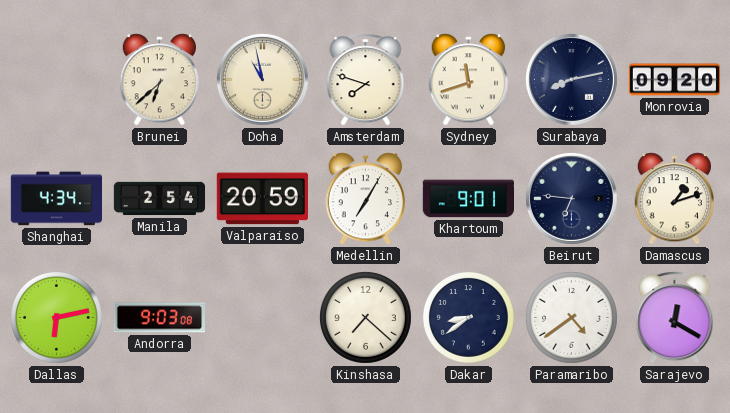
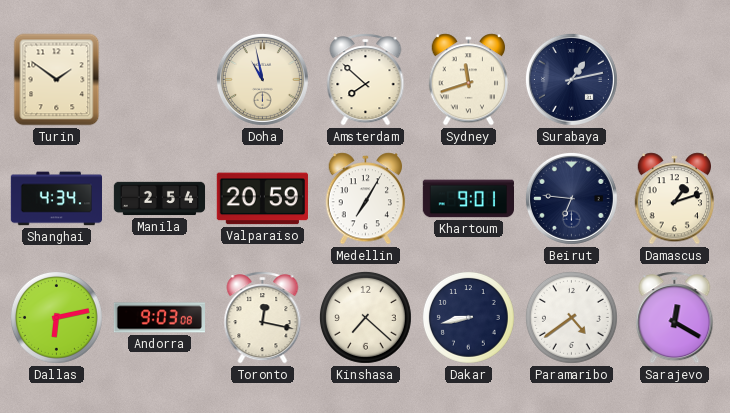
Turin: none -> 1:51 (57, 80)
Brunei: 6:38 -> none (160, 80)
Amsterdam: 7:48 -> 7:52 (366, 80)
Surabaya: 8:13 -> 1:13 (571, 79)
Monrovia: 09:20 -> none (675, 80)
Toronto: none -> 12:17 (263, 318)
Dakar: 8:39 -> 8:43 (468, 317)
